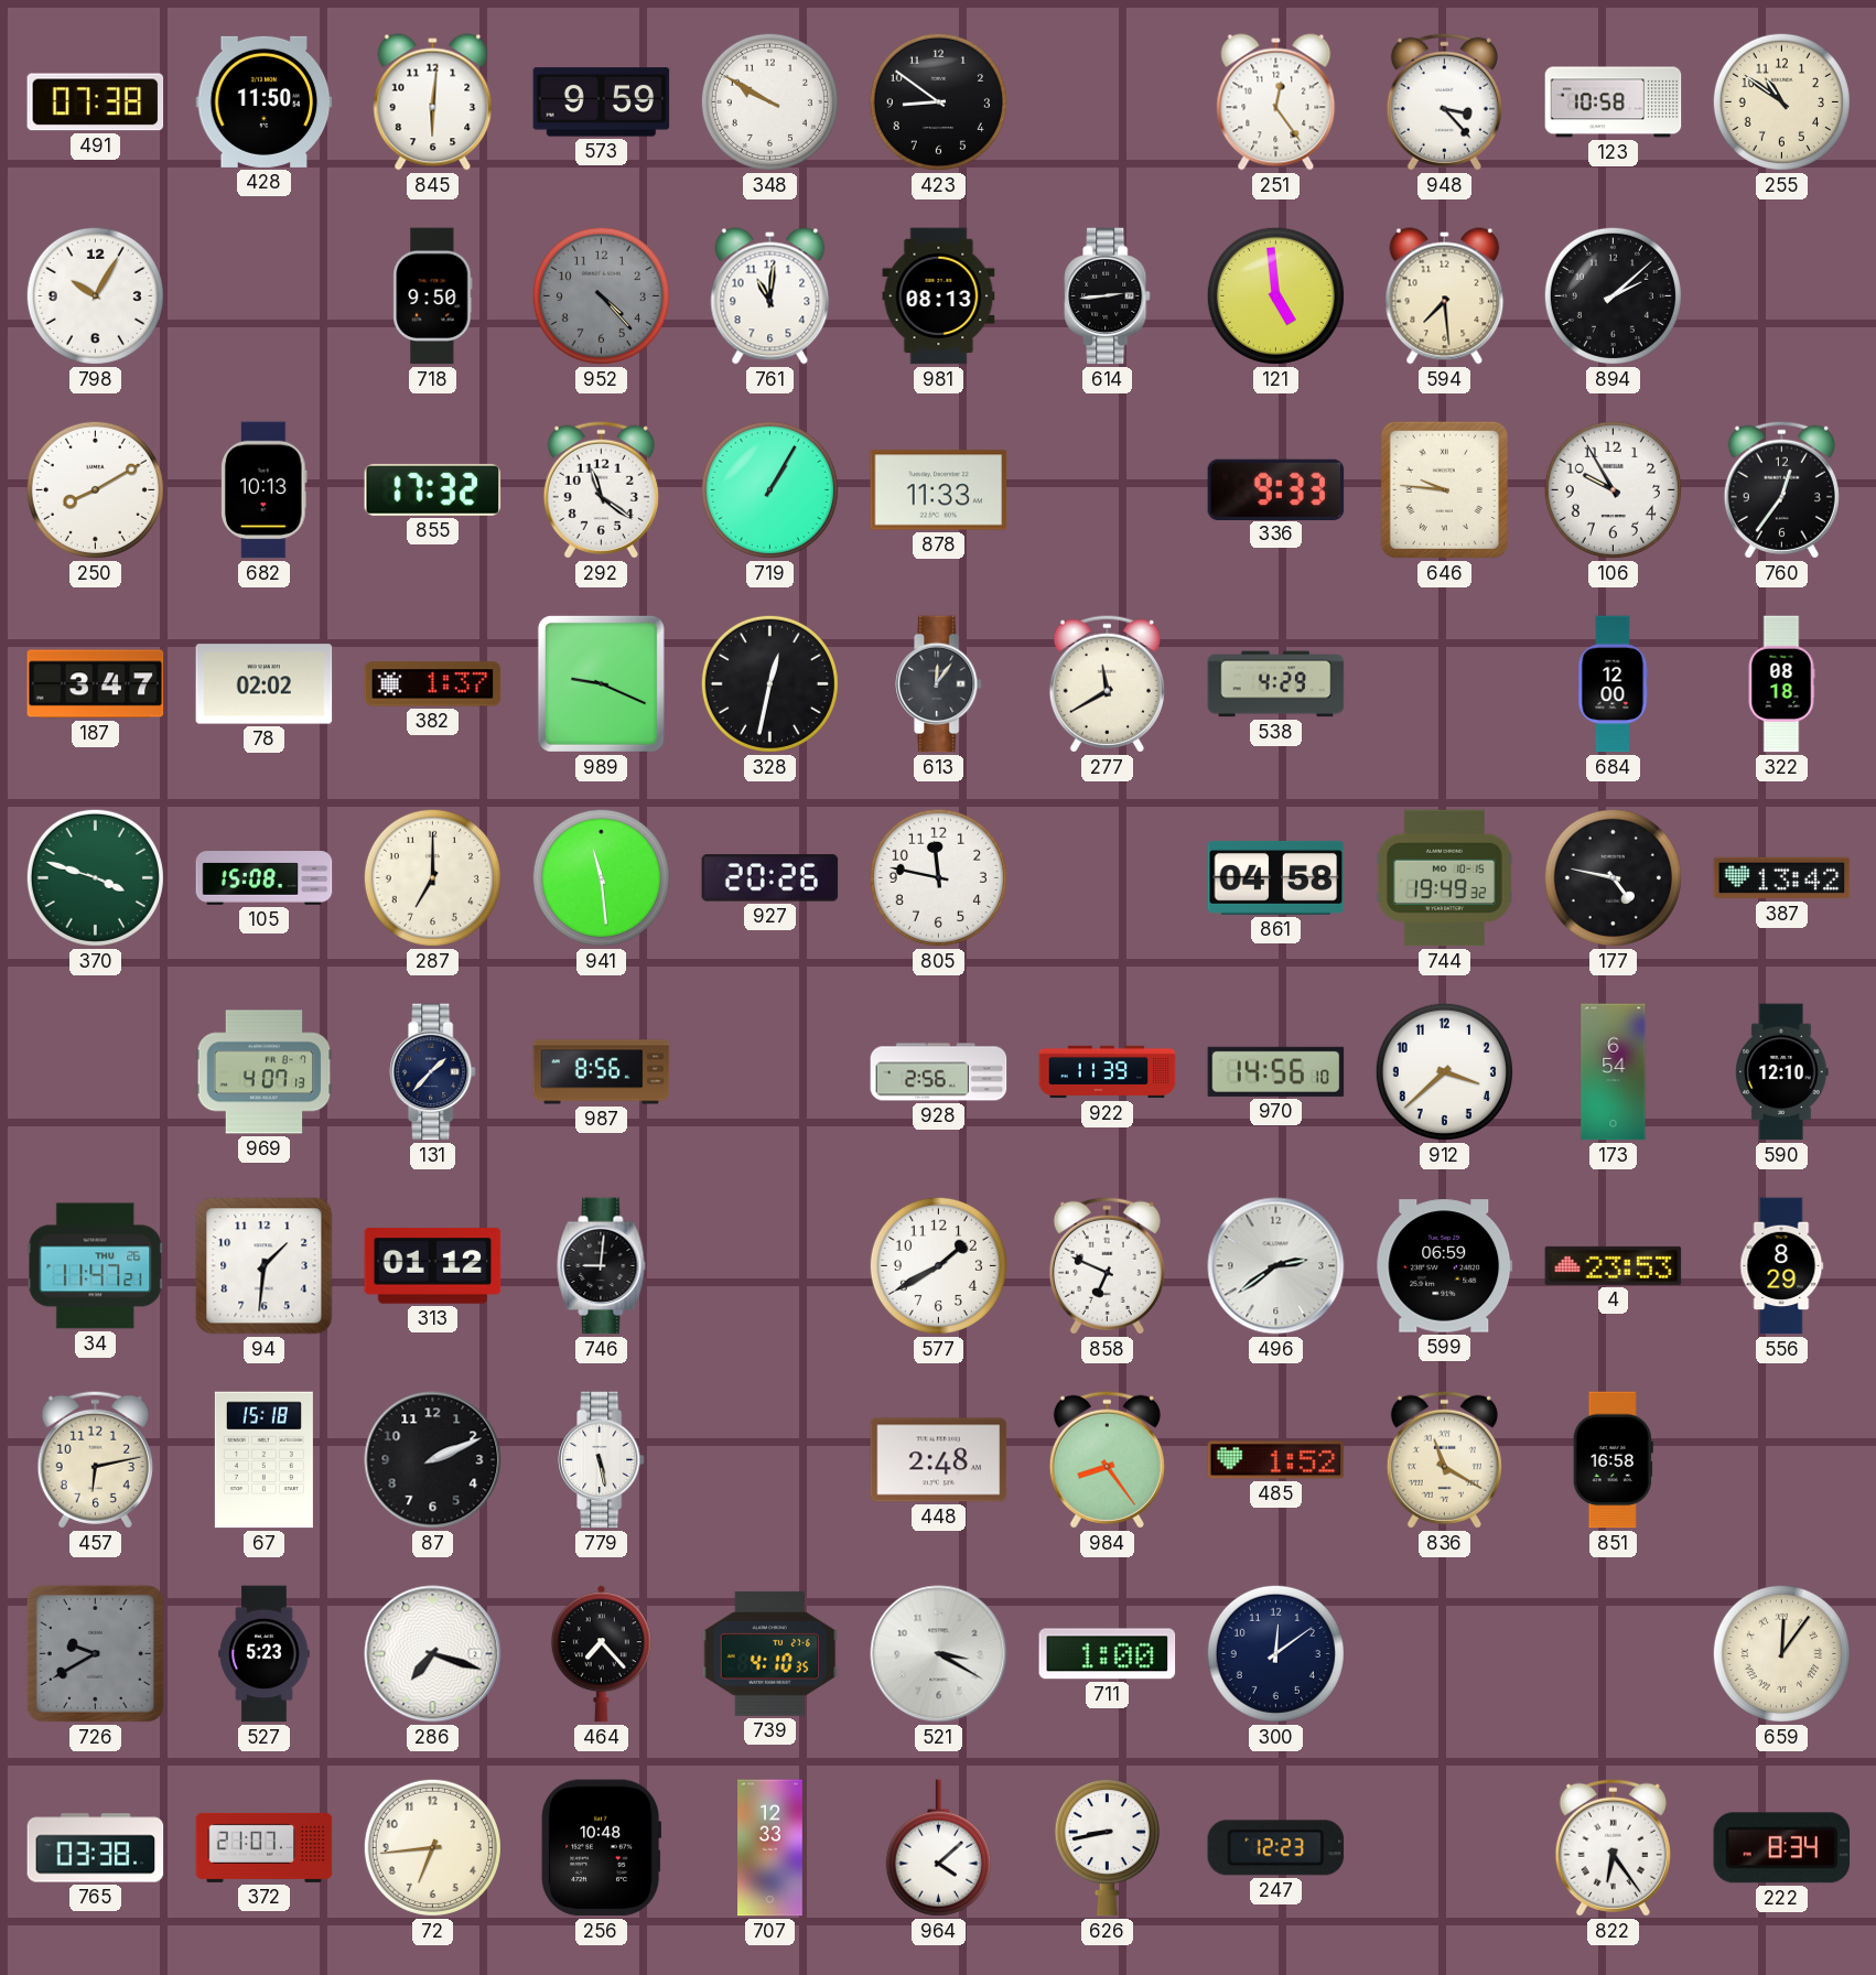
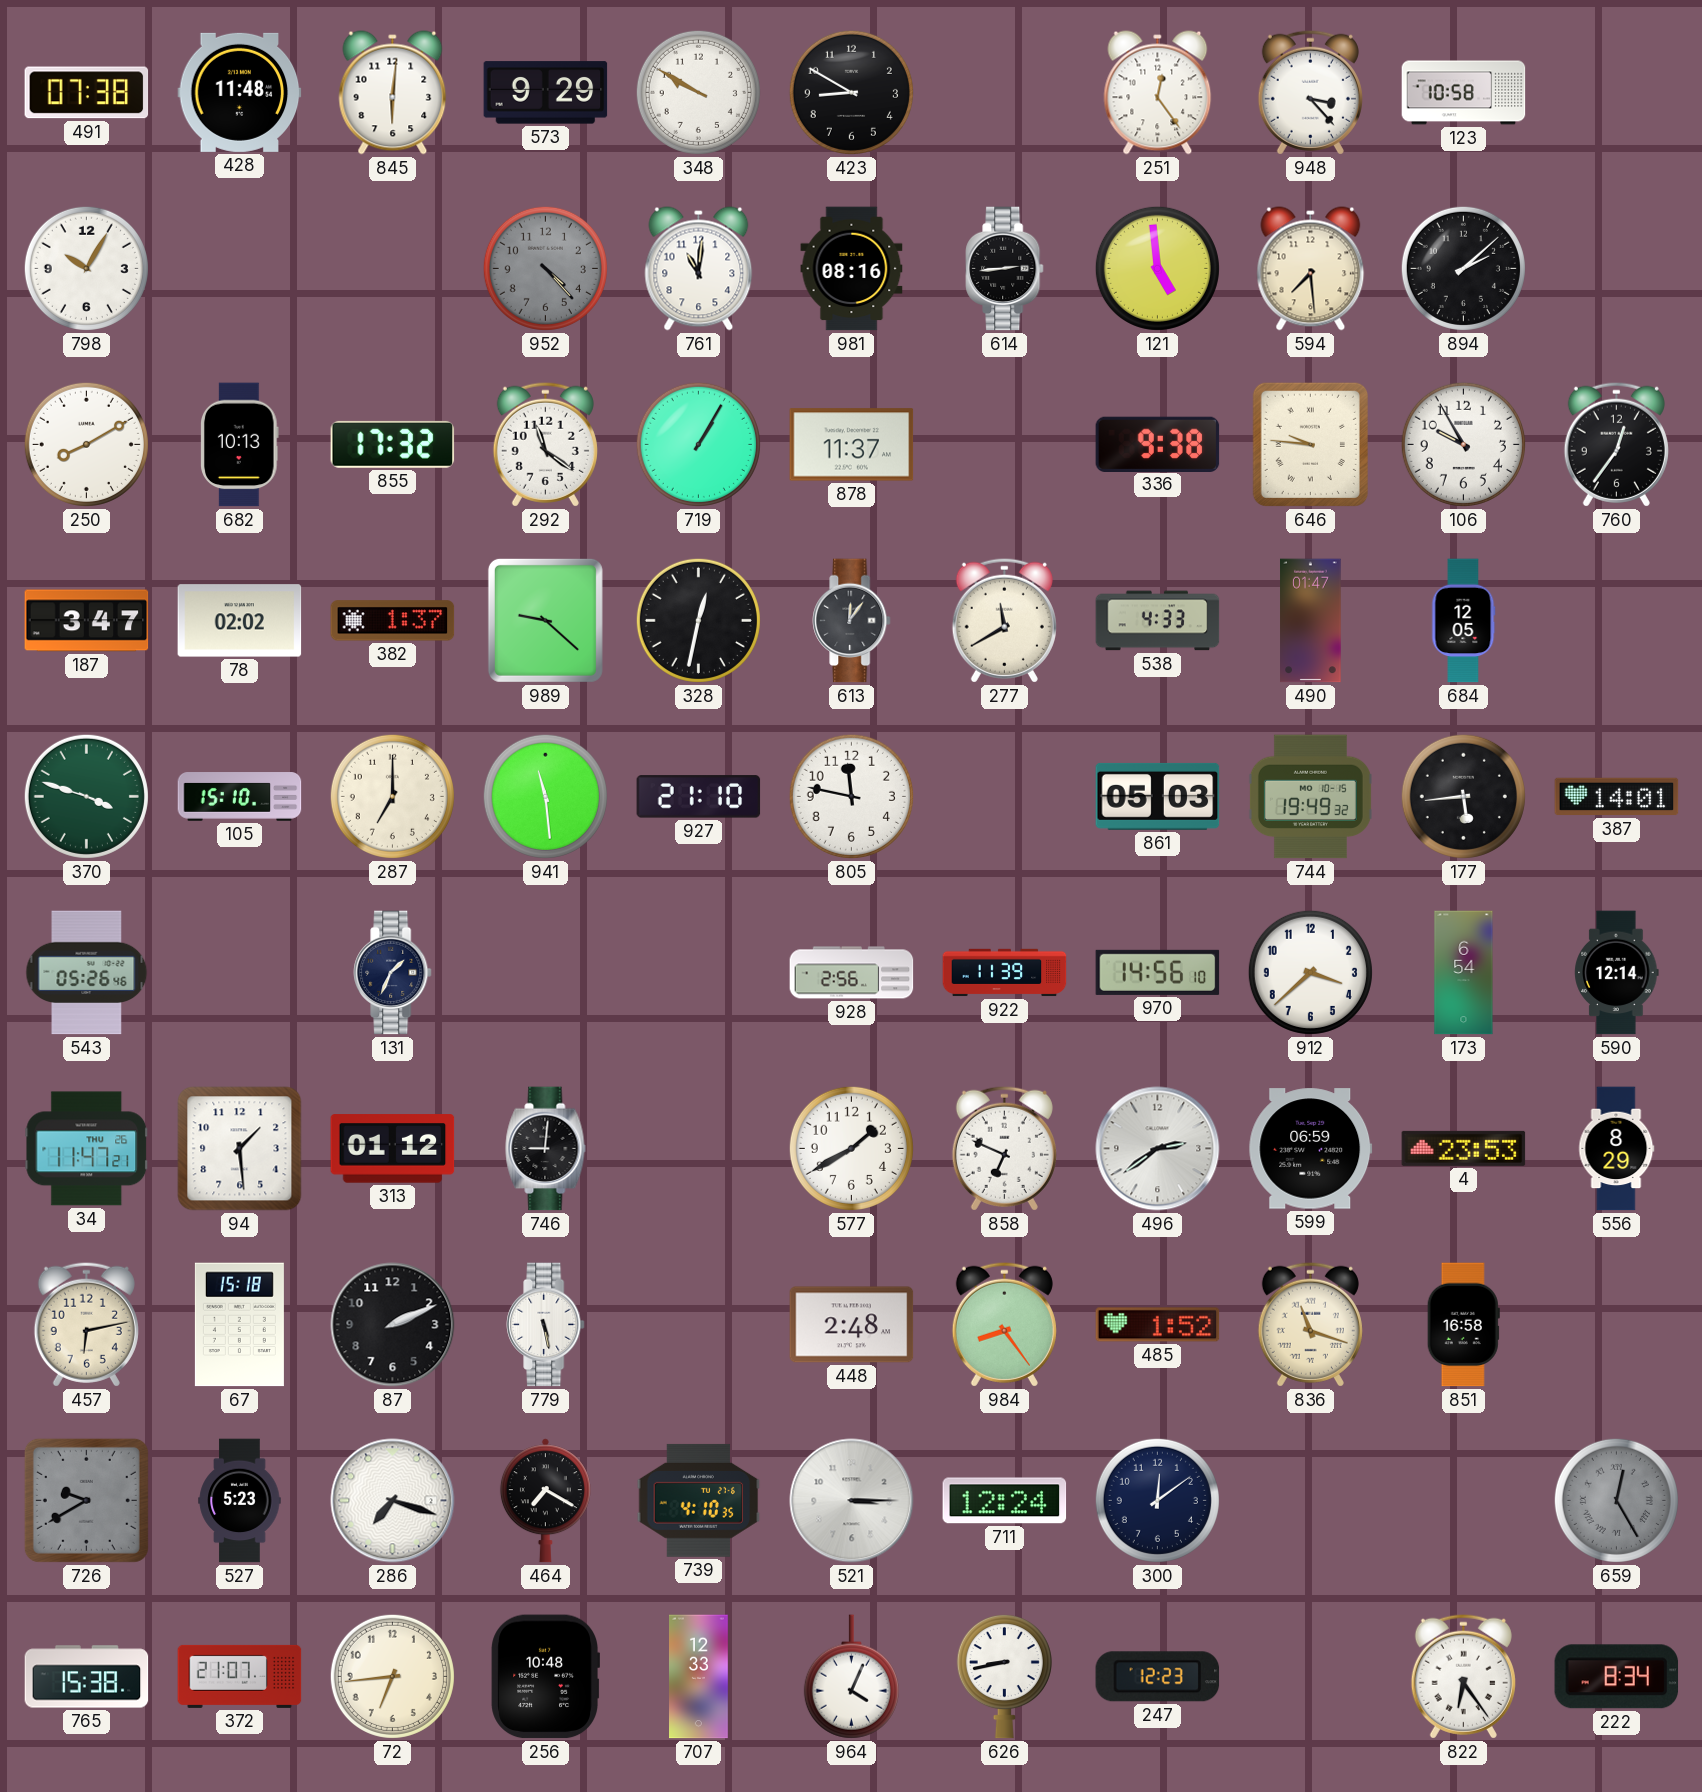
428: 11:50 -> 11:48 (240, 92)
573: 9:59 -> 9:29 (546, 93)
423: 8:51 -> 8:50 (851, 92)
255: 10:51 -> none (1781, 101)
718: 9:50 -> none (433, 296)
981: 08:13 -> 08:16 (852, 269)
878: 11:33 -> 11:37 (852, 445)
336: 9:33 -> 9:38 (1158, 444)
989: 9:19 -> 9:22 (545, 620)
538: 4:29 -> 4:33 (1158, 621)
490: none -> 01:47 (1311, 621)
684: 12:00 -> 12:05 (1464, 621)
322: 08:18 -> none (1781, 684)
105: 15:08 -> 15:10 (240, 797)
927: 20:26 -> 21:10 (699, 797)
861: 04:58 -> 05:03 (1158, 796)
177: 4:47 -> 5:44 (1463, 796)
387: 13:42 -> 14:01 (1617, 797)
543: none -> 05:26 (87, 973)
969: 4:07 -> none (265, 1072)
131: 1:37 -> 1:34 (393, 973)
987: 8:56 -> none (602, 1072)
590: 12:10 -> 12:14 (1617, 973)
94: 1:31 -> 1:29 (240, 1149)
836: 11:20 -> 11:18 (1310, 1324)
464: 7:23 -> 7:20 (545, 1501)
521: 3:20 -> 3:15 (852, 1501)
711: 1:00 -> 12:24 (1005, 1501)
659: 12:06 -> 12:25 (1616, 1500)
659 dial: cream -> grey (1616, 1500)
765: 03:38 -> 15:38 (87, 1677)
964: 4:08 -> 4:04 (851, 1677)
